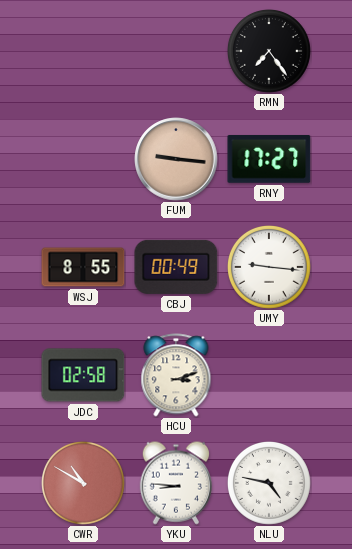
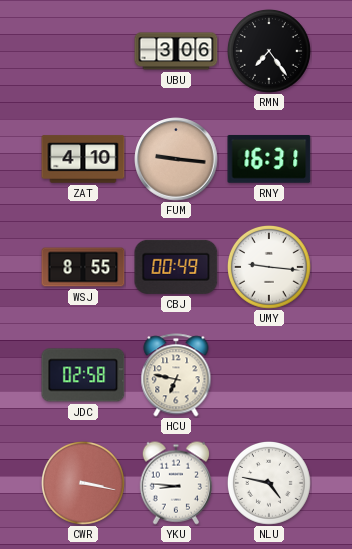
UBU: none -> 3:06 (176, 51)
ZAT: none -> 4:10 (83, 159)
RNY: 17:27 -> 16:31 (269, 159)
HCU: 3:12 -> 6:47 (176, 375)
CWR: 10:50 -> 3:17 (84, 484)
